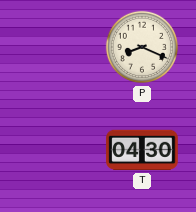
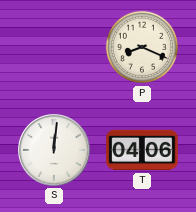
S: none -> 12:01 (54, 150)
T: 04:30 -> 04:06 (142, 150)
